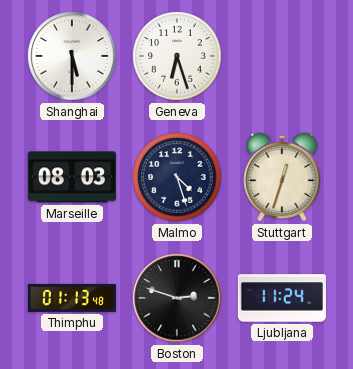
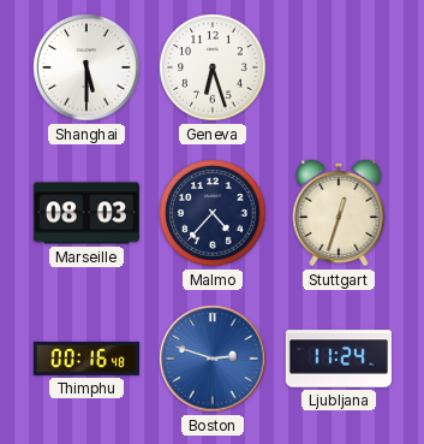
Malmo: 4:27 -> 4:37 (213, 213)
Thimphu: 01:13 -> 00:16 (86, 359)
Boston dial: black -> blue (213, 359)
